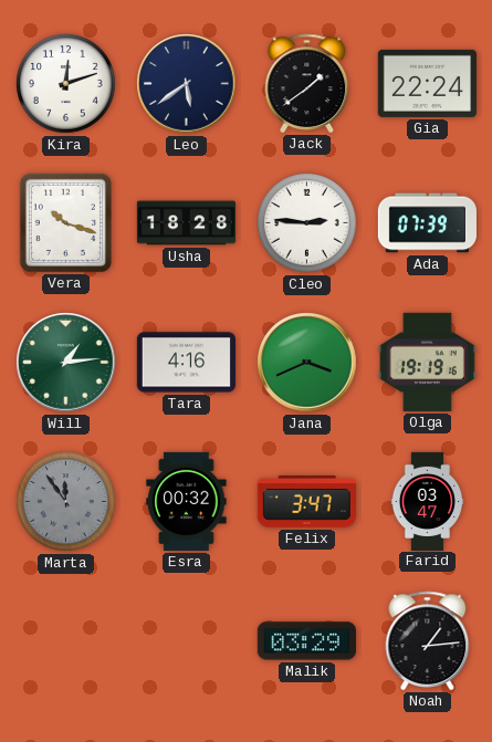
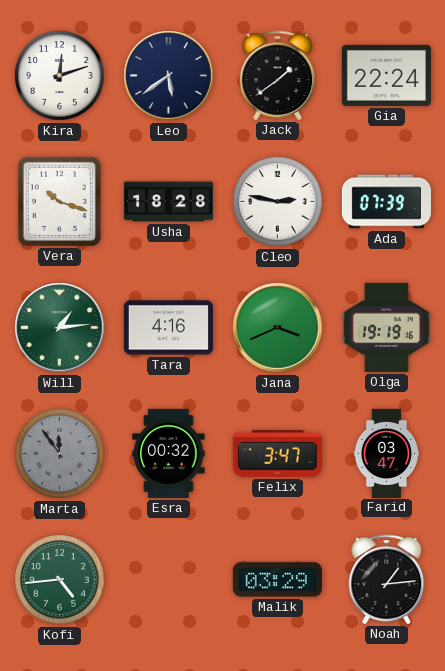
Cleo: 2:46 -> 2:47 (278, 202)
Kofi: none -> 4:44 (60, 580)
